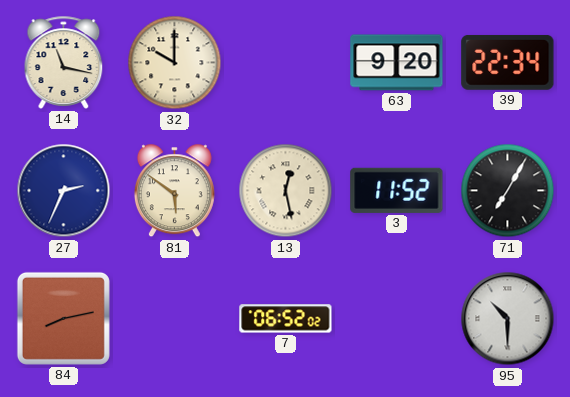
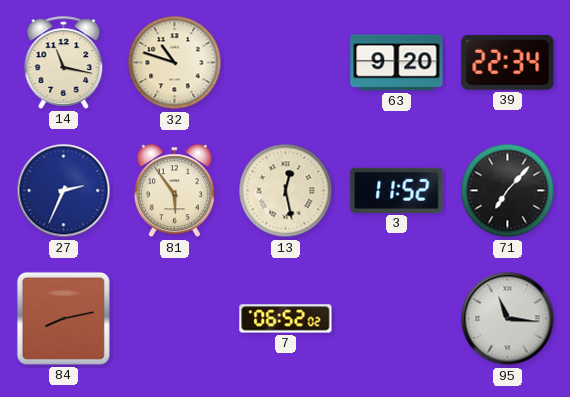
32: 10:00 -> 10:48 (175, 63)
81: 5:51 -> 5:54 (174, 191)
71: 7:05 -> 7:07 (508, 191)
95: 10:30 -> 11:16 (508, 319)
